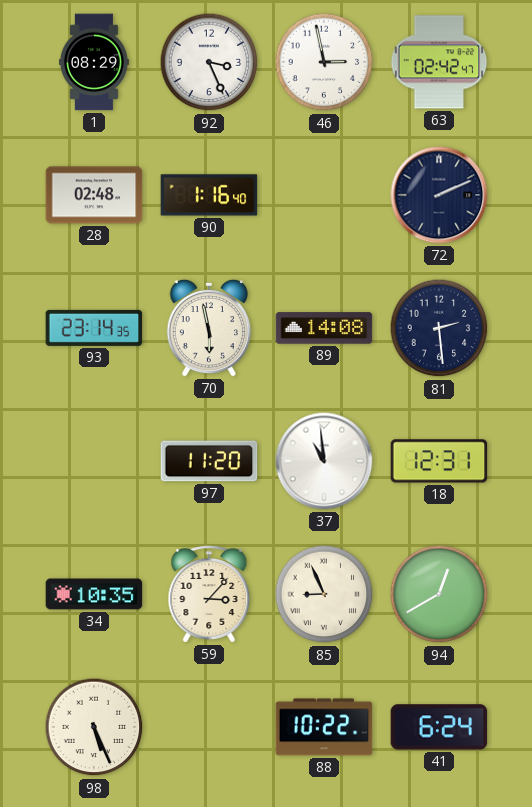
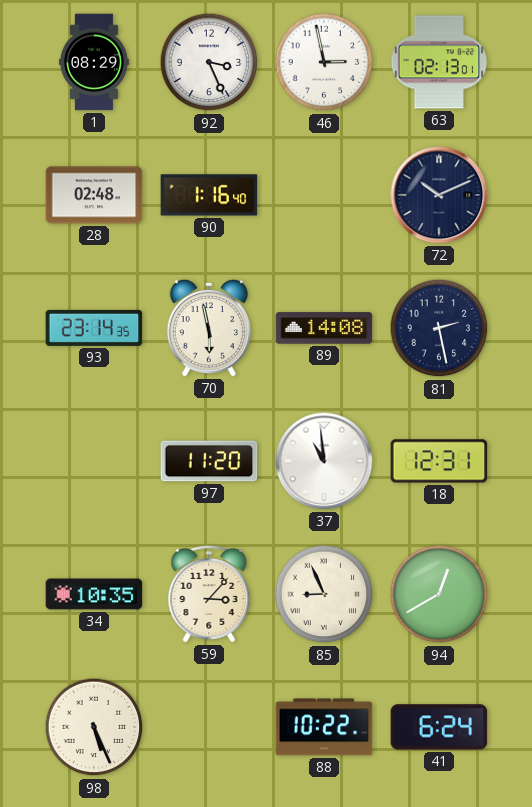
63: 02:42 -> 02:13 (439, 62)
72: 2:11 -> 10:11 (439, 195)
81: 2:29 -> 2:28 (439, 328)
